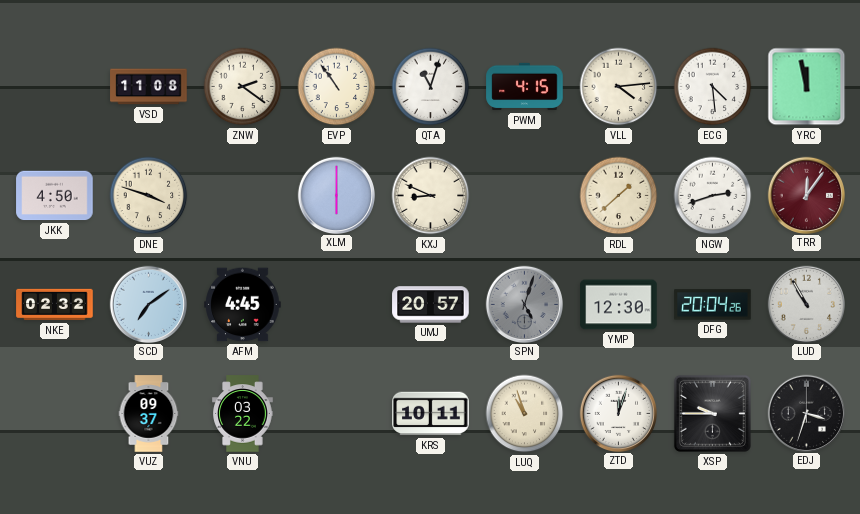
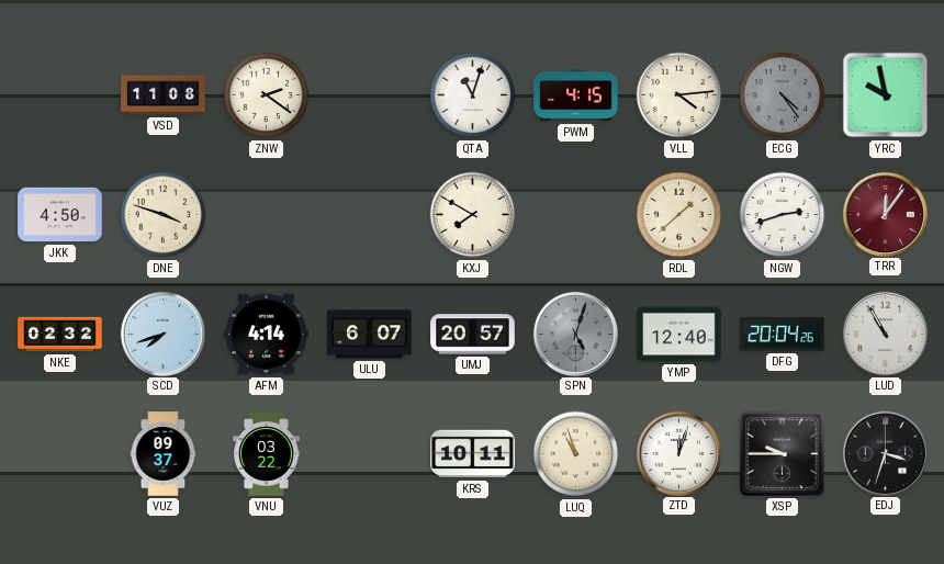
EVP: 10:54 -> none (337, 87)
ECG: 4:29 -> 4:24 (783, 95)
ECG dial: white -> grey (783, 95)
YRC: 11:58 -> 9:58 (886, 95)
XLM: 6:00 -> none (336, 195)
KXJ: 8:49 -> 7:50 (473, 215)
SCD: 7:09 -> 7:42 (162, 334)
AFM: 4:45 -> 4:14 (267, 335)
ULU: none -> 6:07 (370, 335)
YMP: 12:30 -> 12:40 (679, 335)
